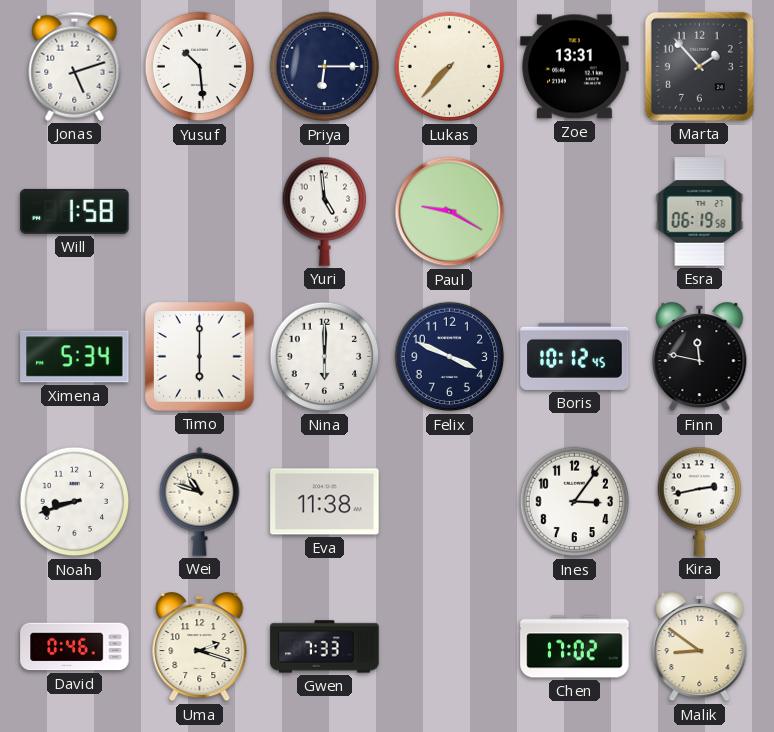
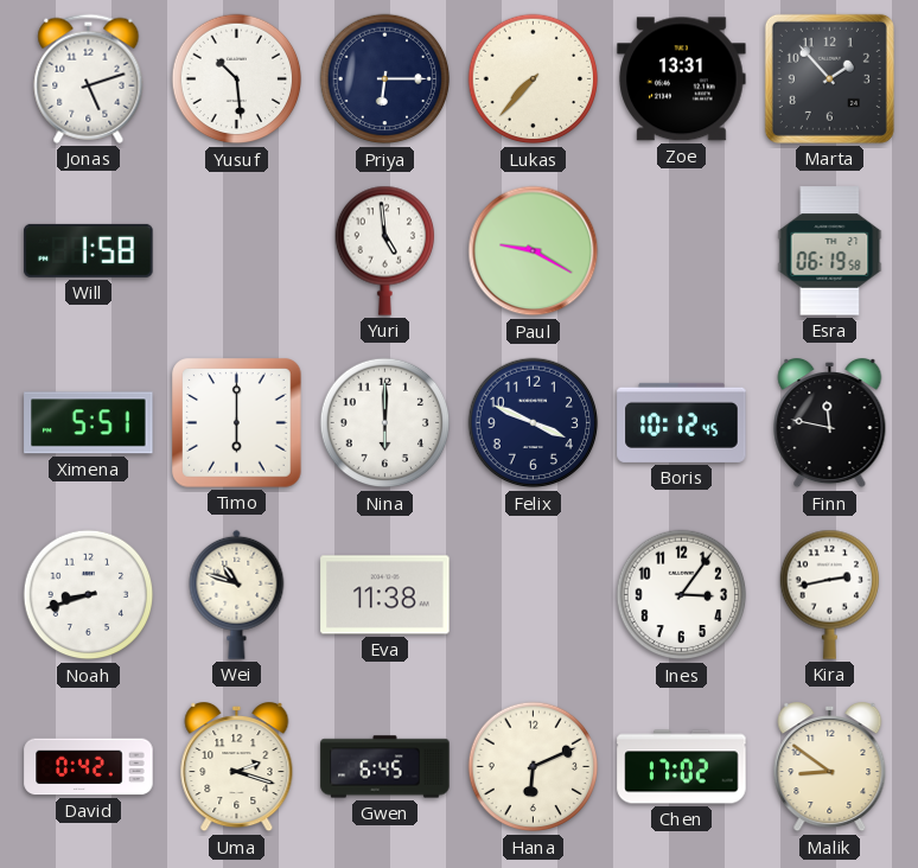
Ximena: 5:34 -> 5:51 (89, 423)
David: 0:46 -> 0:42 (89, 767)
Gwen: 7:33 -> 6:45 (385, 767)
Hana: none -> 6:11 (534, 767)
